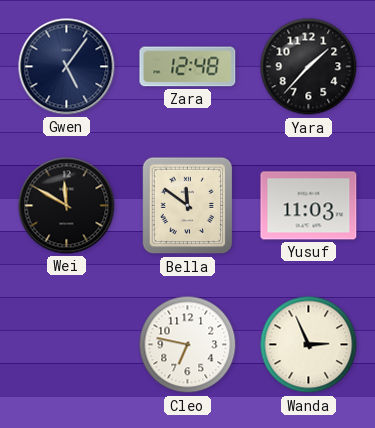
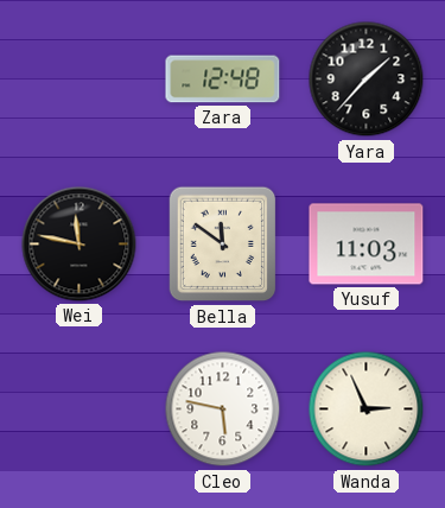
Gwen: 5:06 -> none (67, 67)
Wei: 11:50 -> 11:47 (80, 245)
Cleo: 6:47 -> 5:47 (223, 409)
